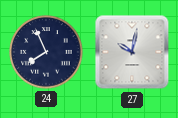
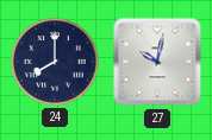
24: 7:56 -> 8:00 (55, 62)
